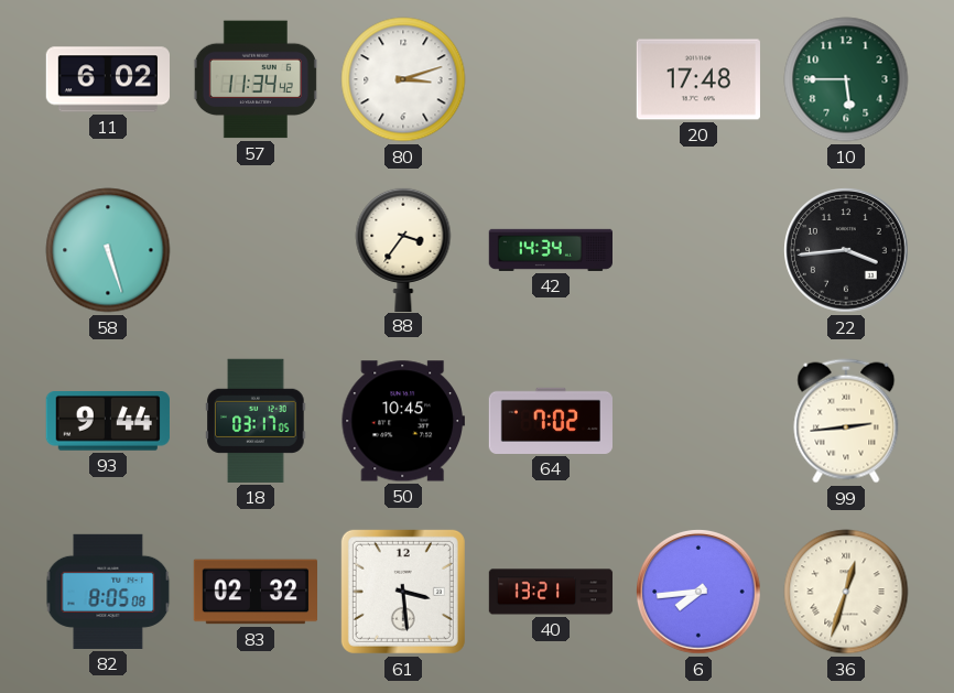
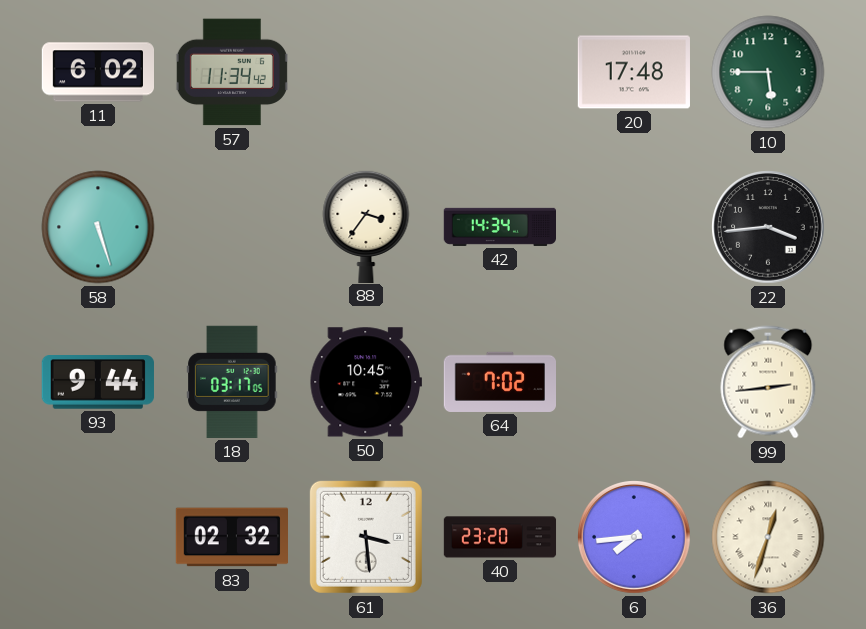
80: 3:12 -> none (403, 79)
82: 8:05 -> none (108, 592)
40: 13:21 -> 23:20 (500, 537)
